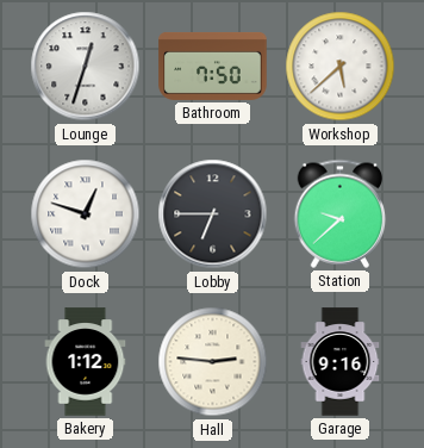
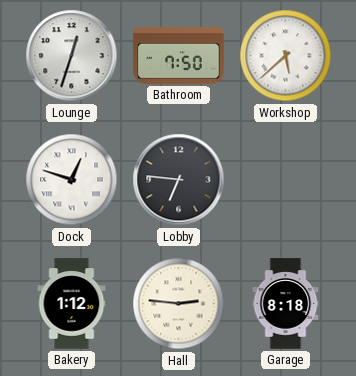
Lobby: 6:45 -> 6:46 (179, 180)
Station: 9:38 -> none (341, 213)
Garage: 9:16 -> 8:18 (286, 304)
